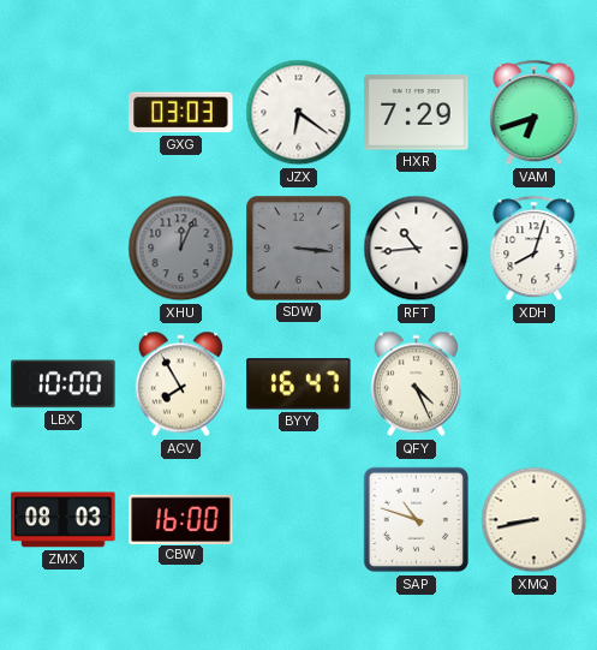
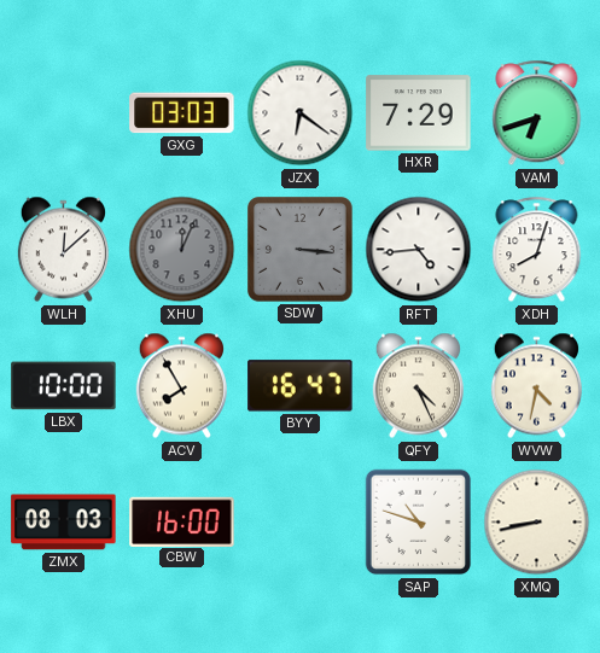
WLH: none -> 12:08 (63, 250)
RFT: 10:44 -> 4:44 (419, 250)
WVW: none -> 4:32 (536, 386)
